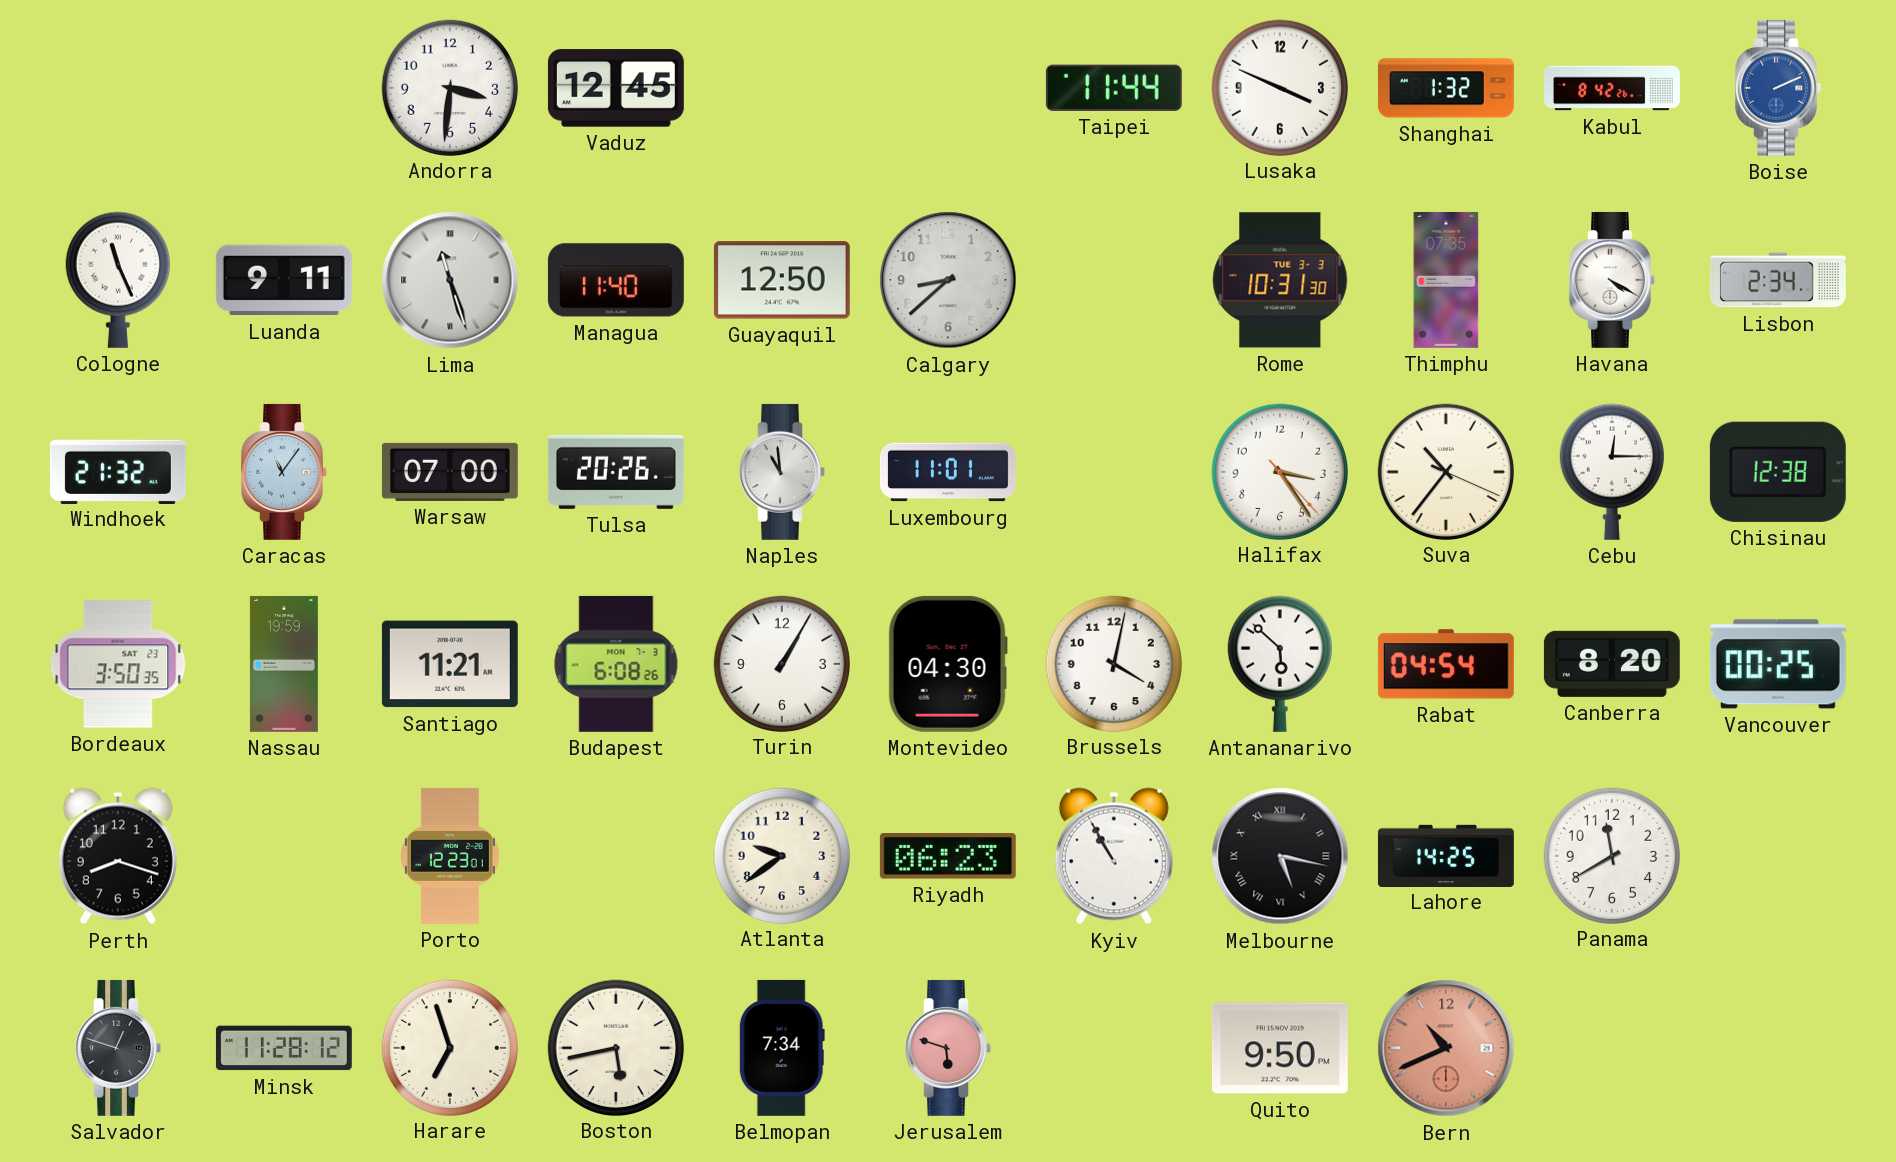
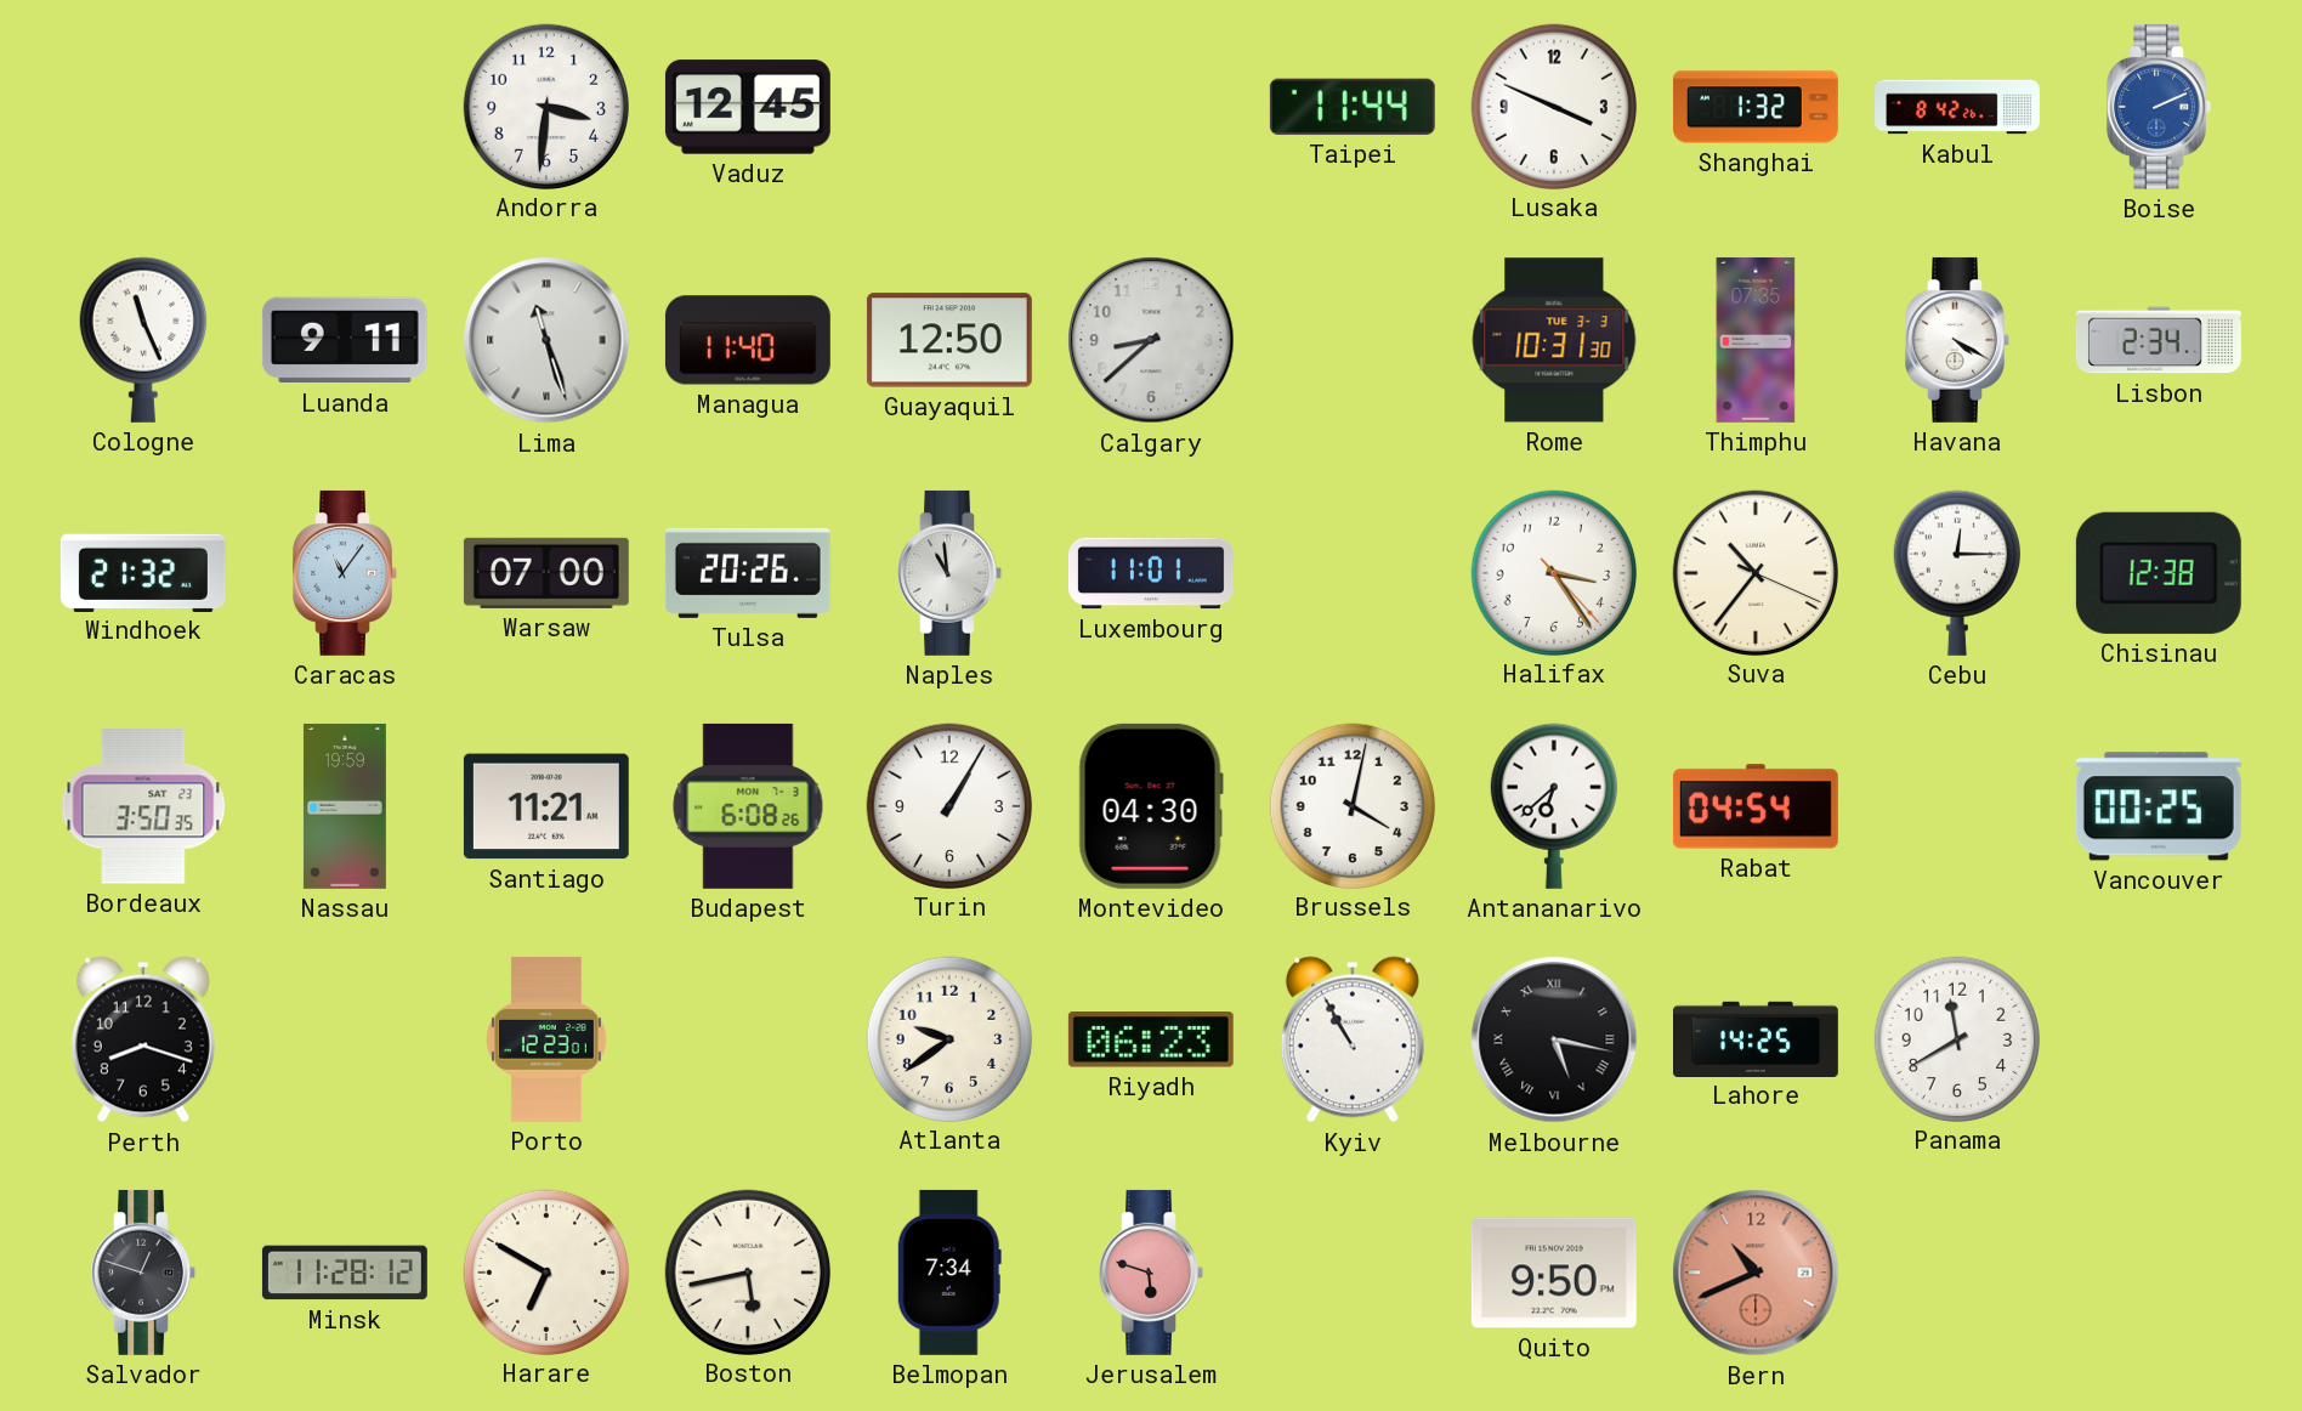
Antananarivo: 5:52 -> 6:38 (1554, 806)
Canberra: 8:20 -> none (1612, 664)
Harare: 6:57 -> 6:50 (545, 1271)
